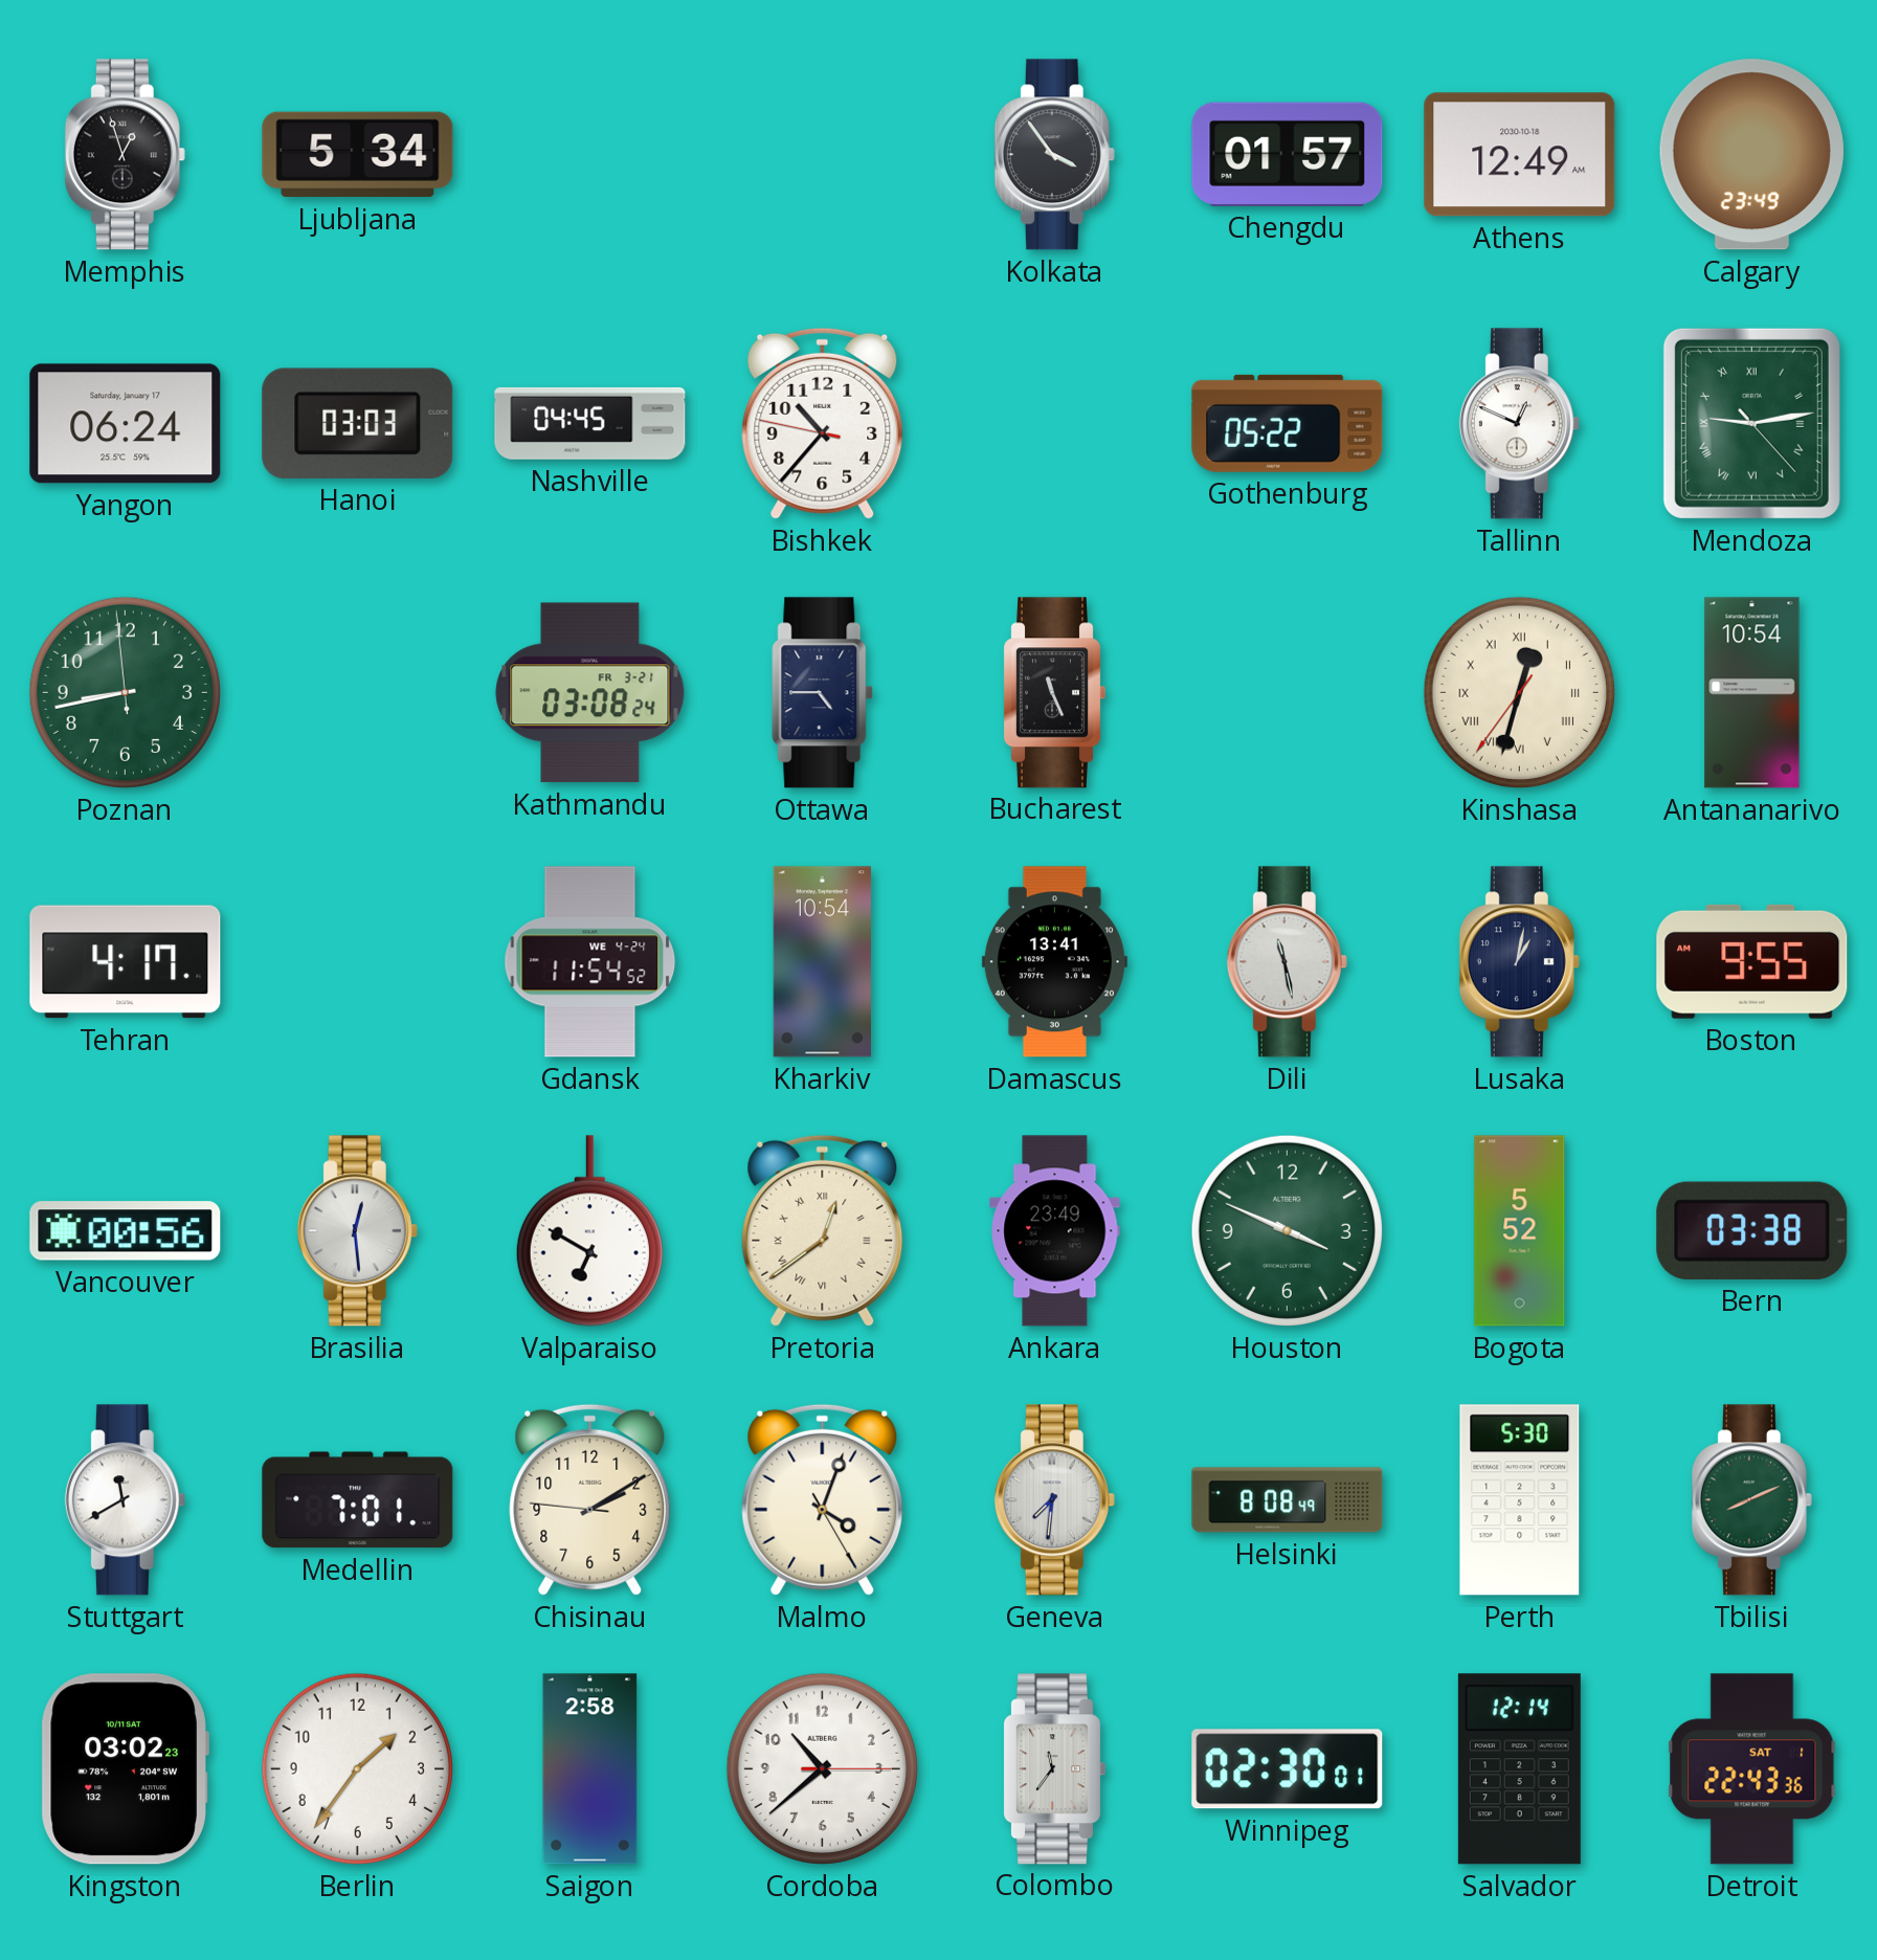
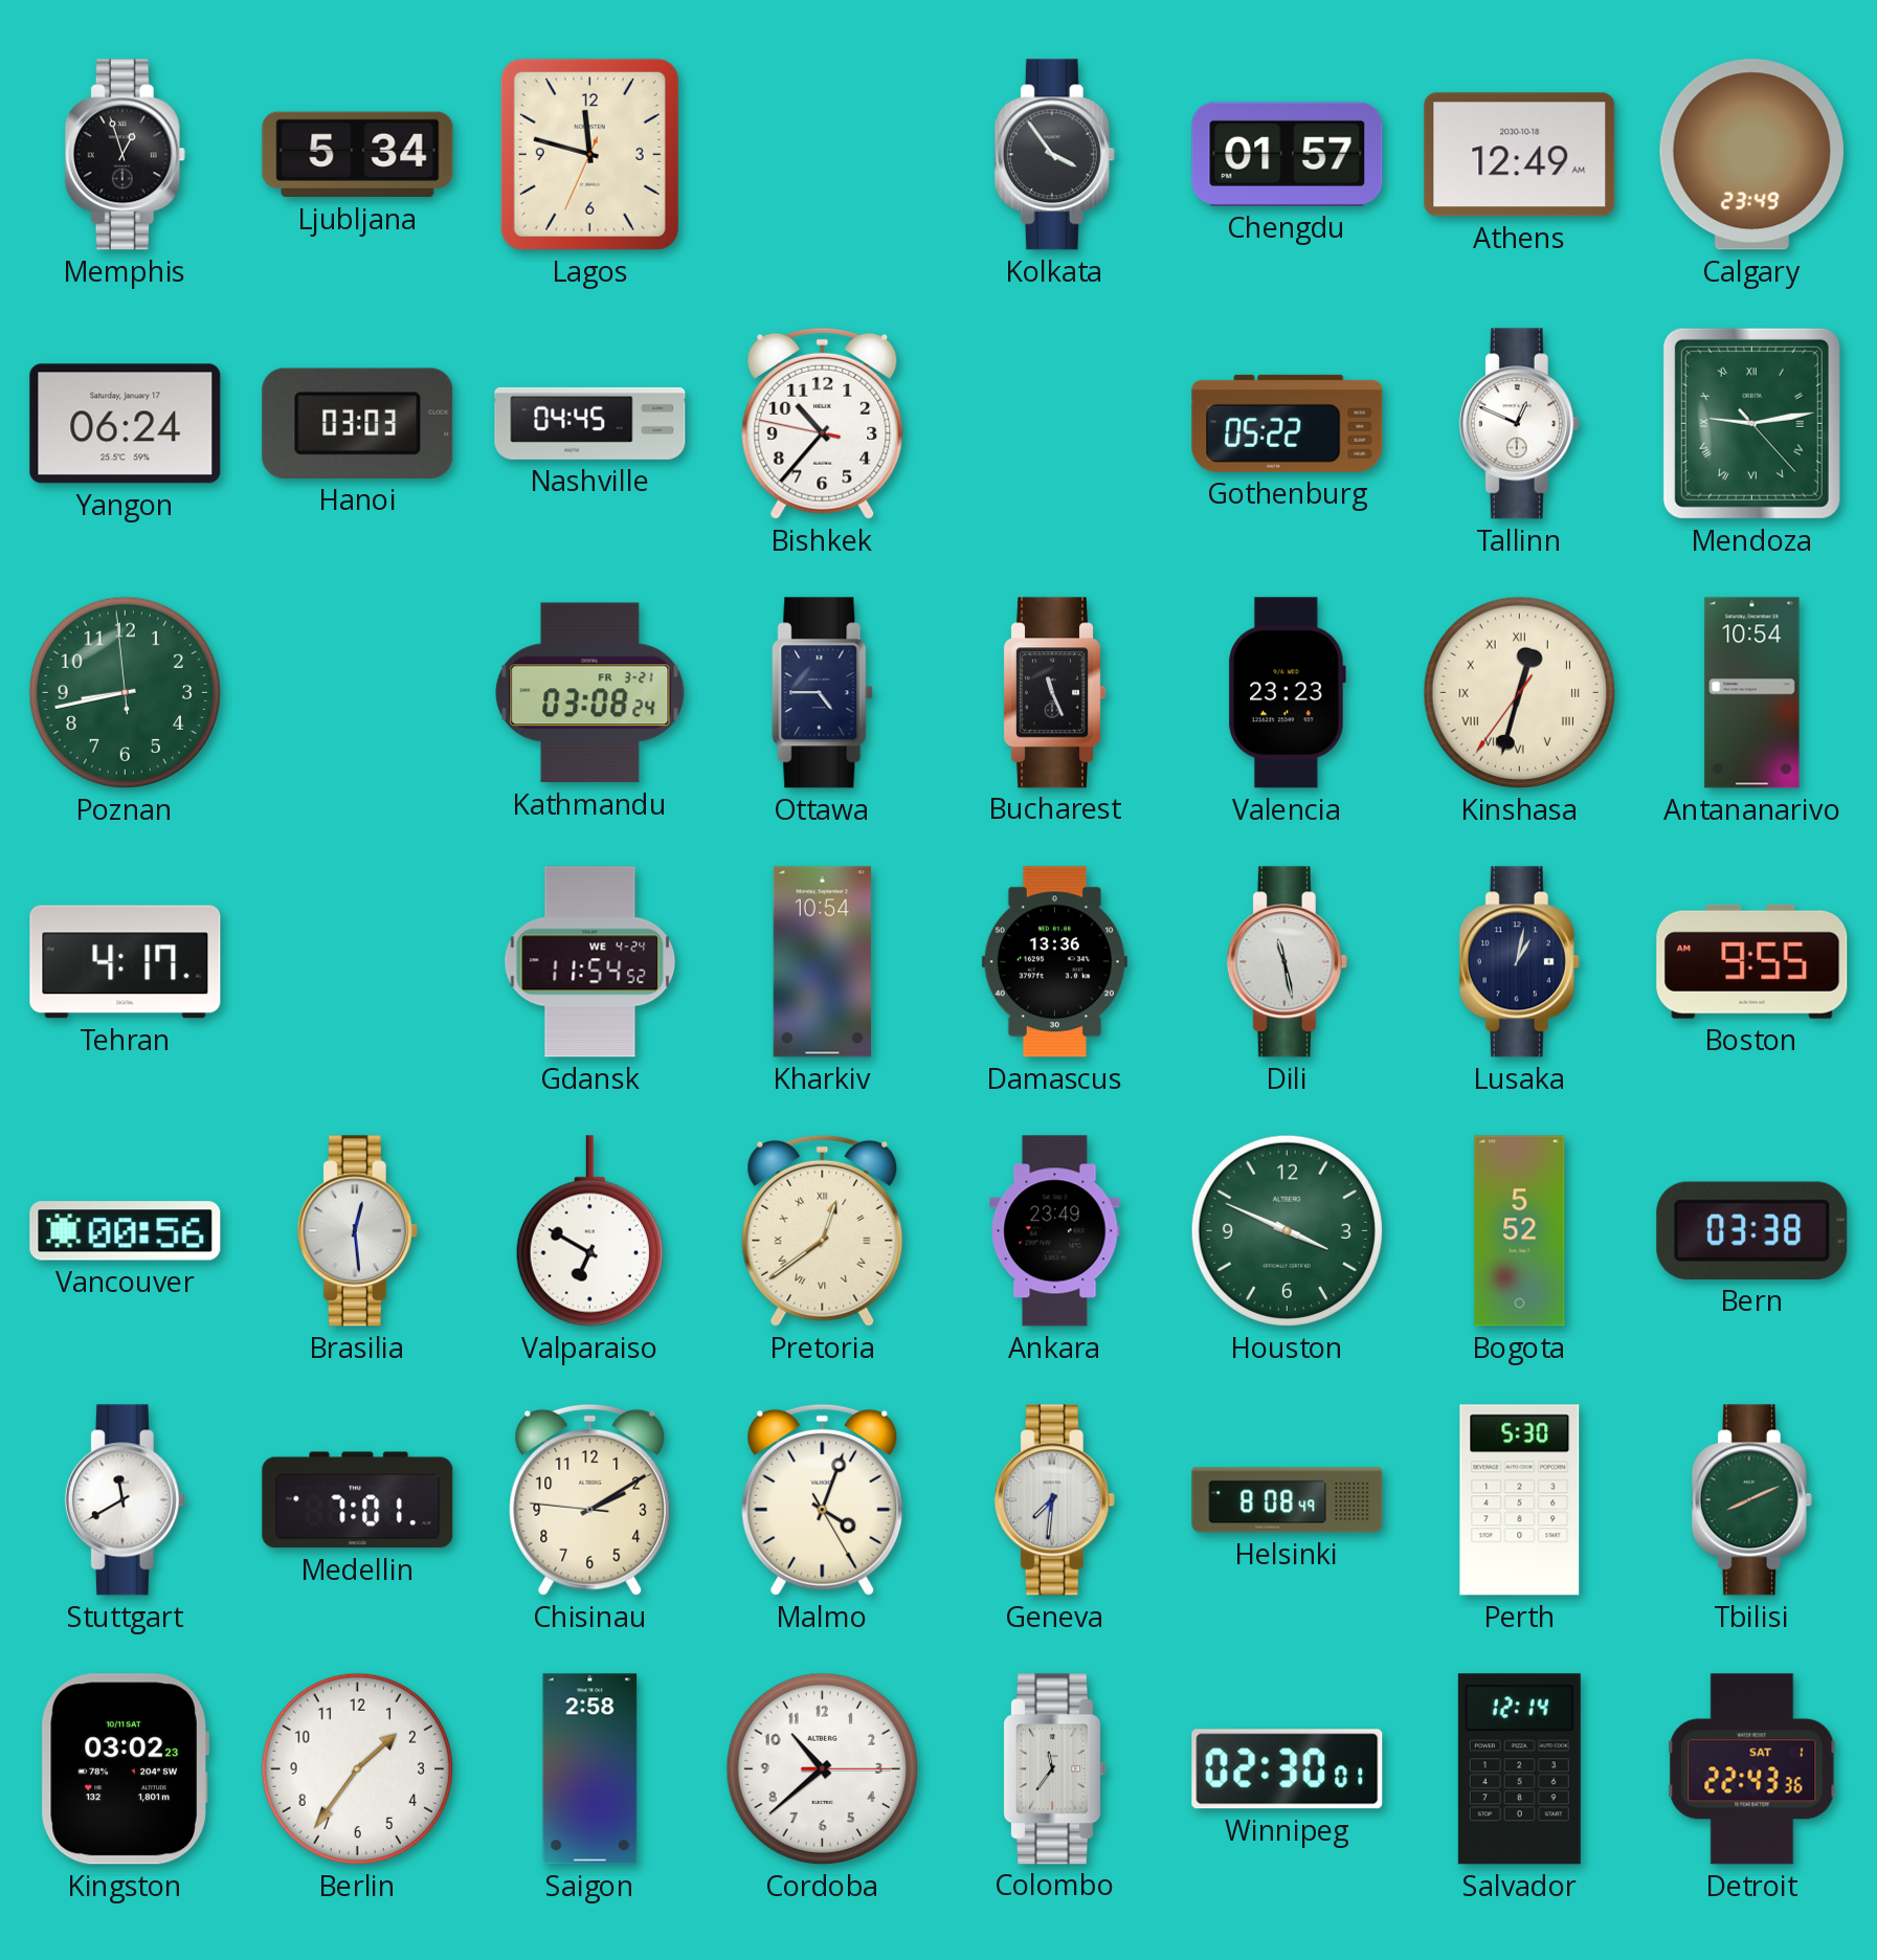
Lagos: none -> 11:47 (589, 154)
Valencia: none -> 23:23 (1287, 693)
Damascus: 13:41 -> 13:36 (1054, 962)
